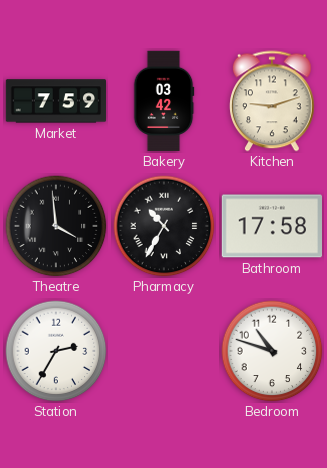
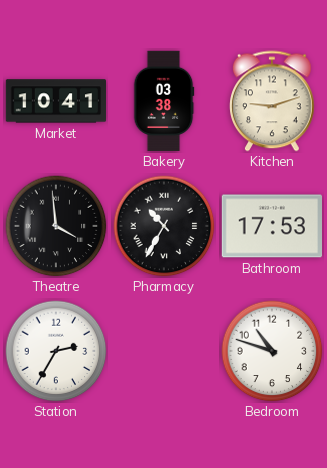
Market: 7:59 -> 10:41 (56, 101)
Bakery: 03:42 -> 03:38 (164, 101)
Bathroom: 17:58 -> 17:53 (271, 226)
